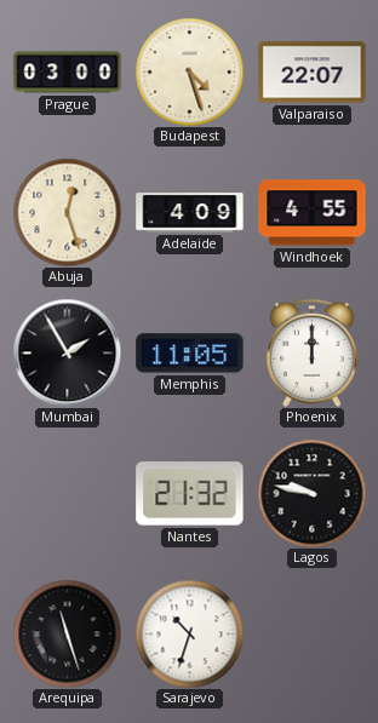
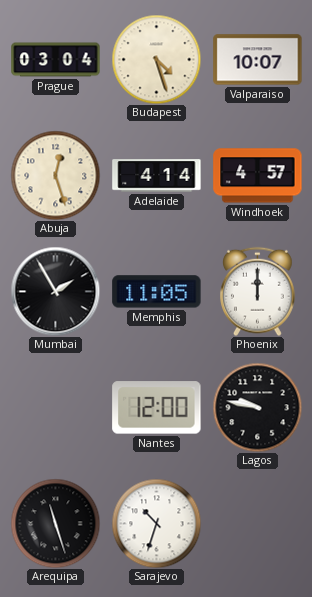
Prague: 03:00 -> 03:04 (56, 60)
Valparaiso: 22:07 -> 10:07 (258, 60)
Adelaide: 4:09 -> 4:14 (157, 176)
Windhoek: 4:55 -> 4:57 (258, 176)
Nantes: 21:32 -> 12:00 (157, 408)
